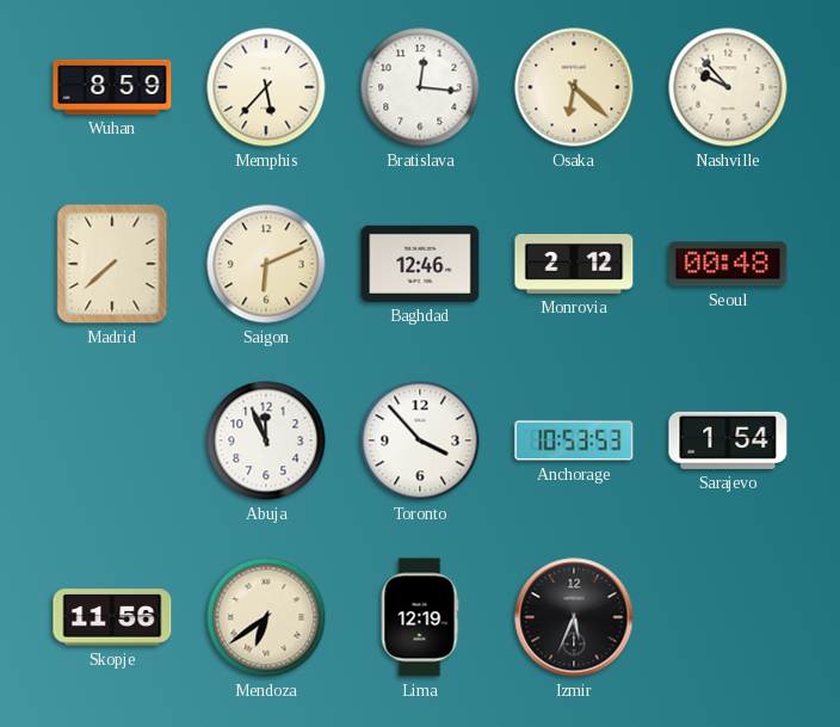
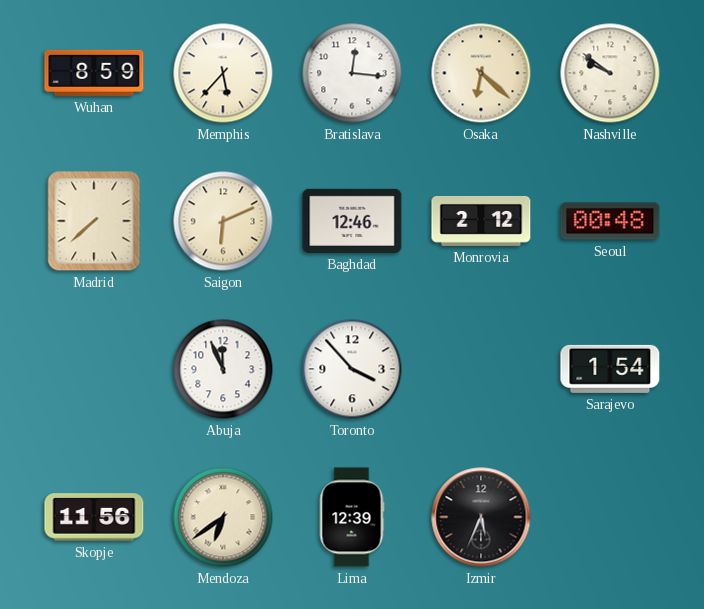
Nashville: 9:53 -> 9:51 (610, 73)
Anchorage: 10:53 -> none (574, 440)
Lima: 12:19 -> 12:39 (352, 517)
